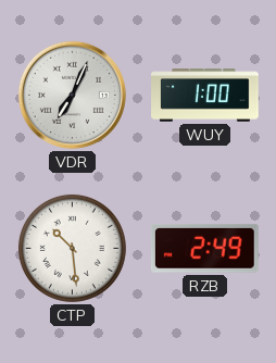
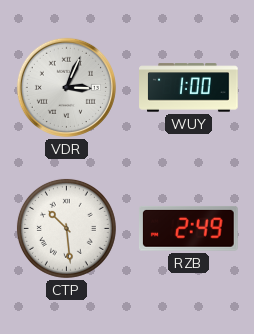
VDR: 7:04 -> 3:04 (66, 87)
